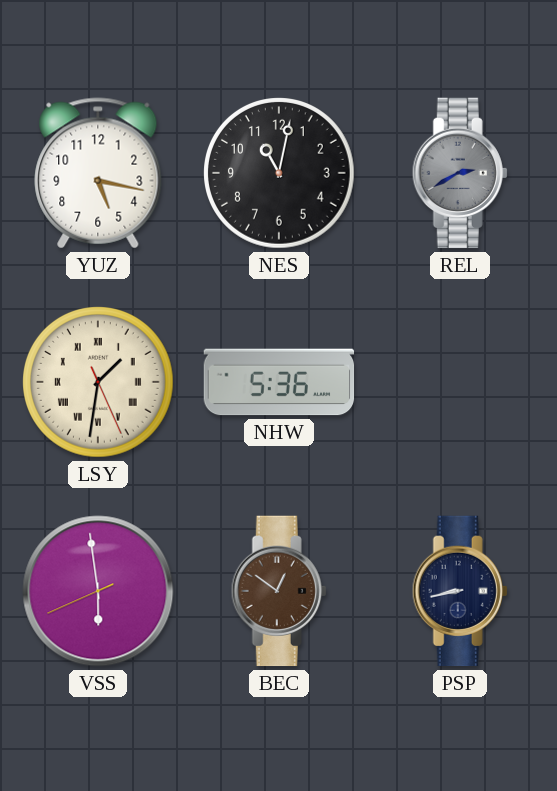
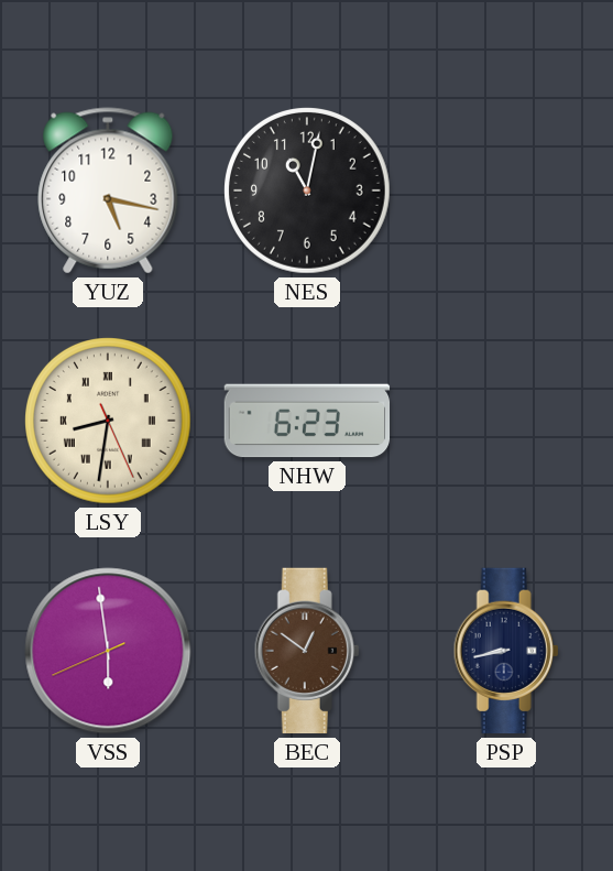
REL: 2:40 -> none (460, 173)
LSY: 1:31 -> 8:31 (109, 422)
NHW: 5:36 -> 6:23 (307, 421)
